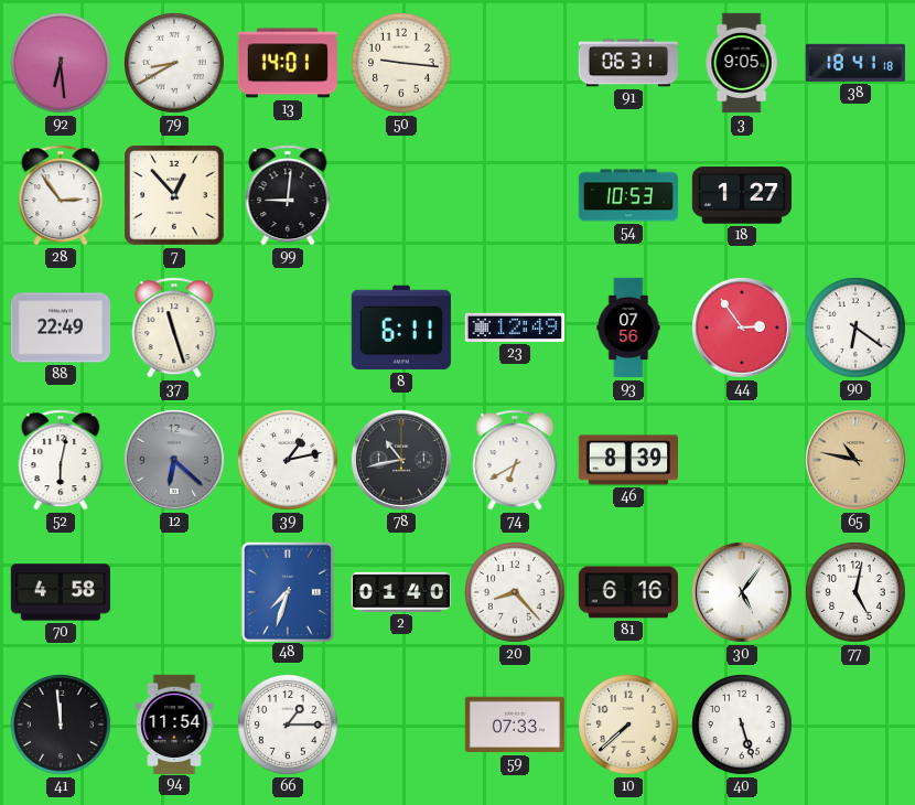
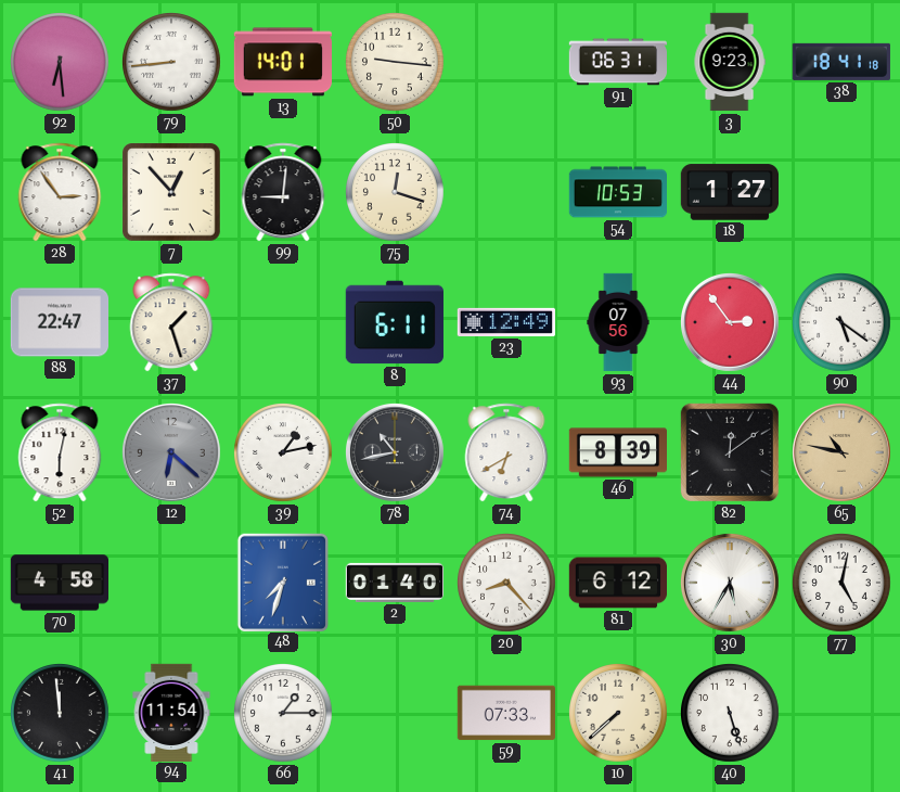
79: 8:40 -> 8:44 (172, 63)
3: 9:05 -> 9:23 (730, 62)
75: none -> 12:18 (396, 193)
88: 22:49 -> 22:47 (59, 322)
37: 11:27 -> 1:27 (171, 322)
90: 6:21 -> 5:21 (843, 323)
82: none -> 12:09 (730, 452)
81: 6:16 -> 6:12 (617, 583)
30: 5:06 -> 5:35 (730, 583)
